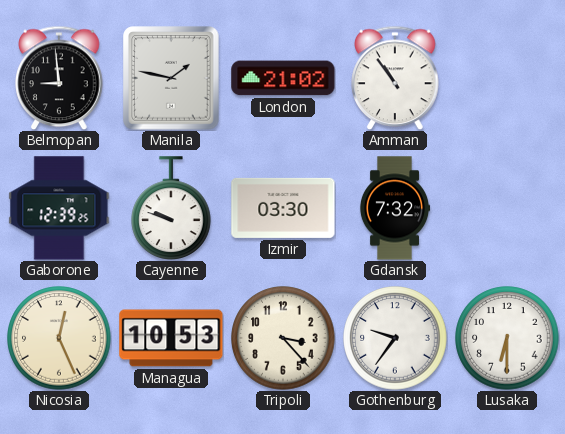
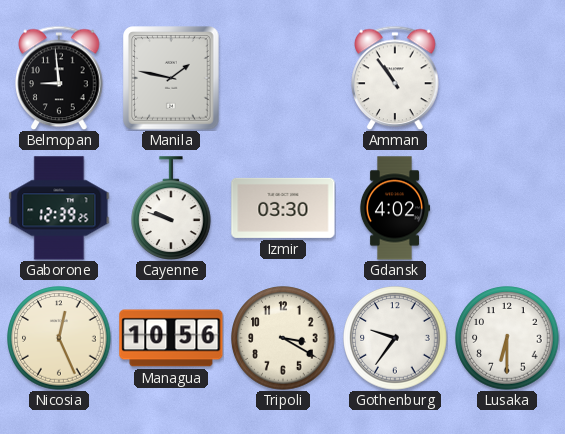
London: 21:02 -> none (283, 78)
Gdansk: 7:32 -> 4:02 (395, 208)
Managua: 10:53 -> 10:56 (171, 338)
Tripoli: 3:23 -> 3:20 (283, 338)
